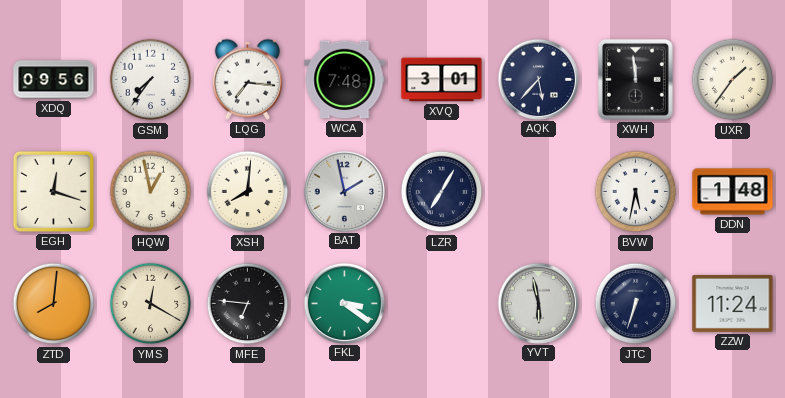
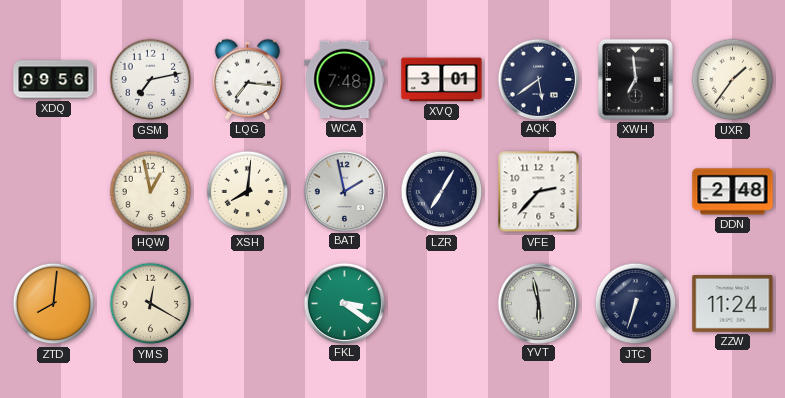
GSM: 7:36 -> 7:13 (151, 80)
AQK: 5:37 -> 5:39 (538, 79)
XWH: 11:59 -> 6:59 (635, 79)
EGH: 12:18 -> none (53, 191)
VFE: none -> 2:37 (539, 192)
BVW: 5:32 -> none (636, 192)
DDN: 1:48 -> 2:48 (733, 192)
MFE: 6:46 -> none (248, 304)
